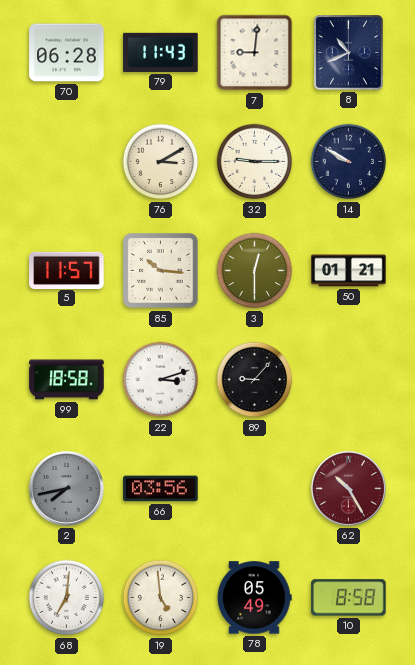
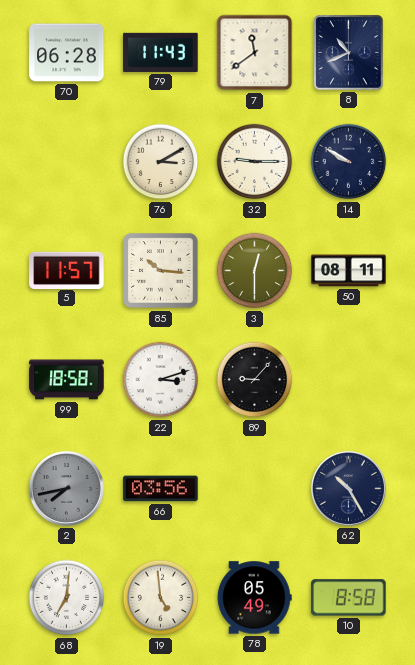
7: 9:01 -> 11:39 (255, 53)
50: 01:21 -> 08:11 (349, 271)
62 dial: burgundy -> navy (348, 488)
